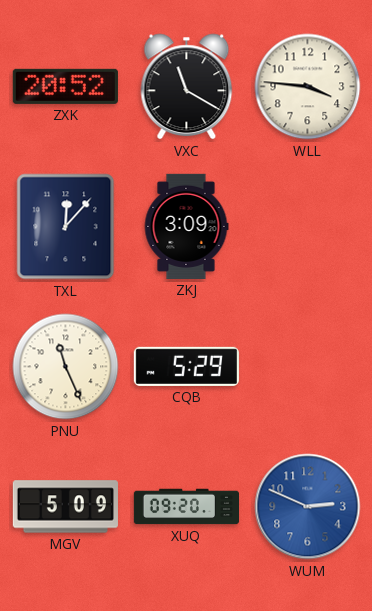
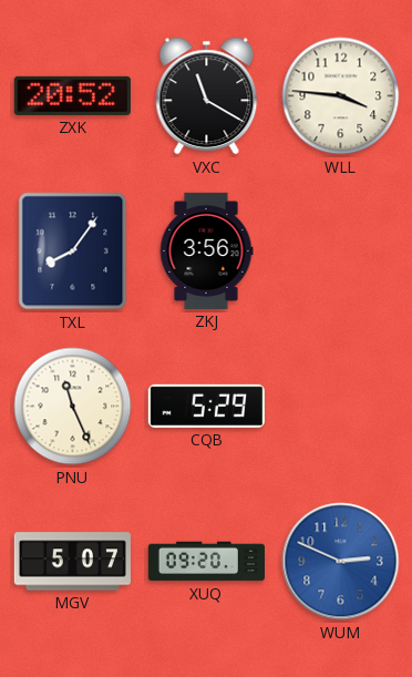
TXL: 12:07 -> 8:06 (73, 252)
ZKJ: 3:09 -> 3:56 (206, 250)
MGV: 5:09 -> 5:07 (72, 562)
